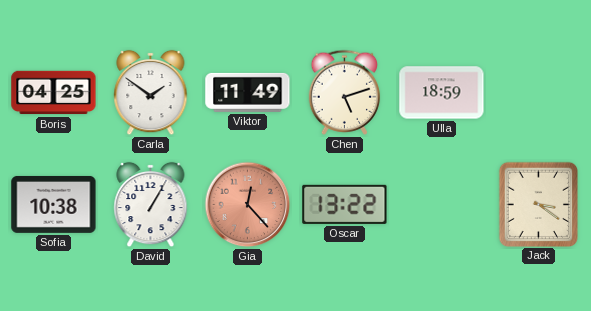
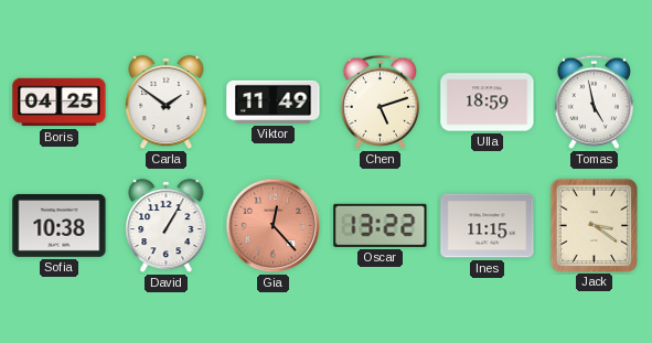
Tomas: none -> 4:58 (595, 101)
Ines: none -> 11:15 (488, 226)
